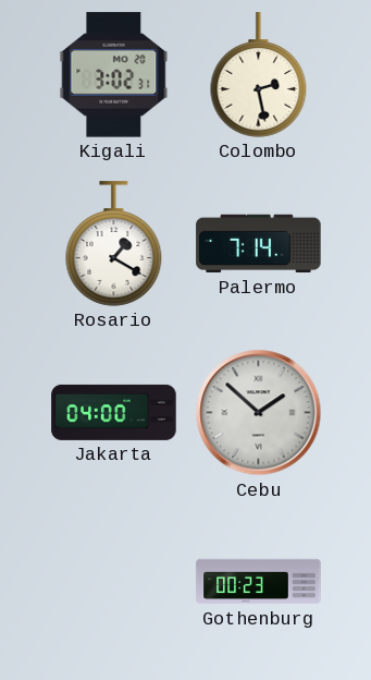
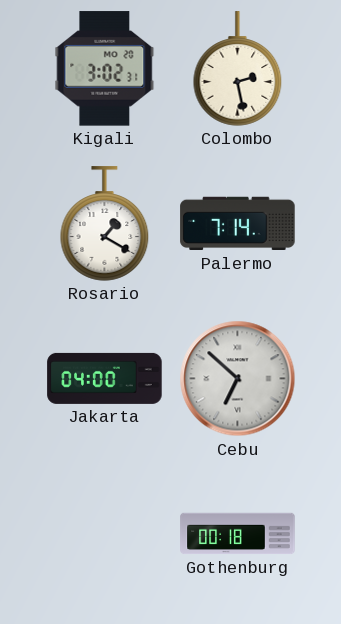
Cebu: 1:52 -> 6:52 (238, 379)
Gothenburg: 00:23 -> 00:18 (238, 534)
